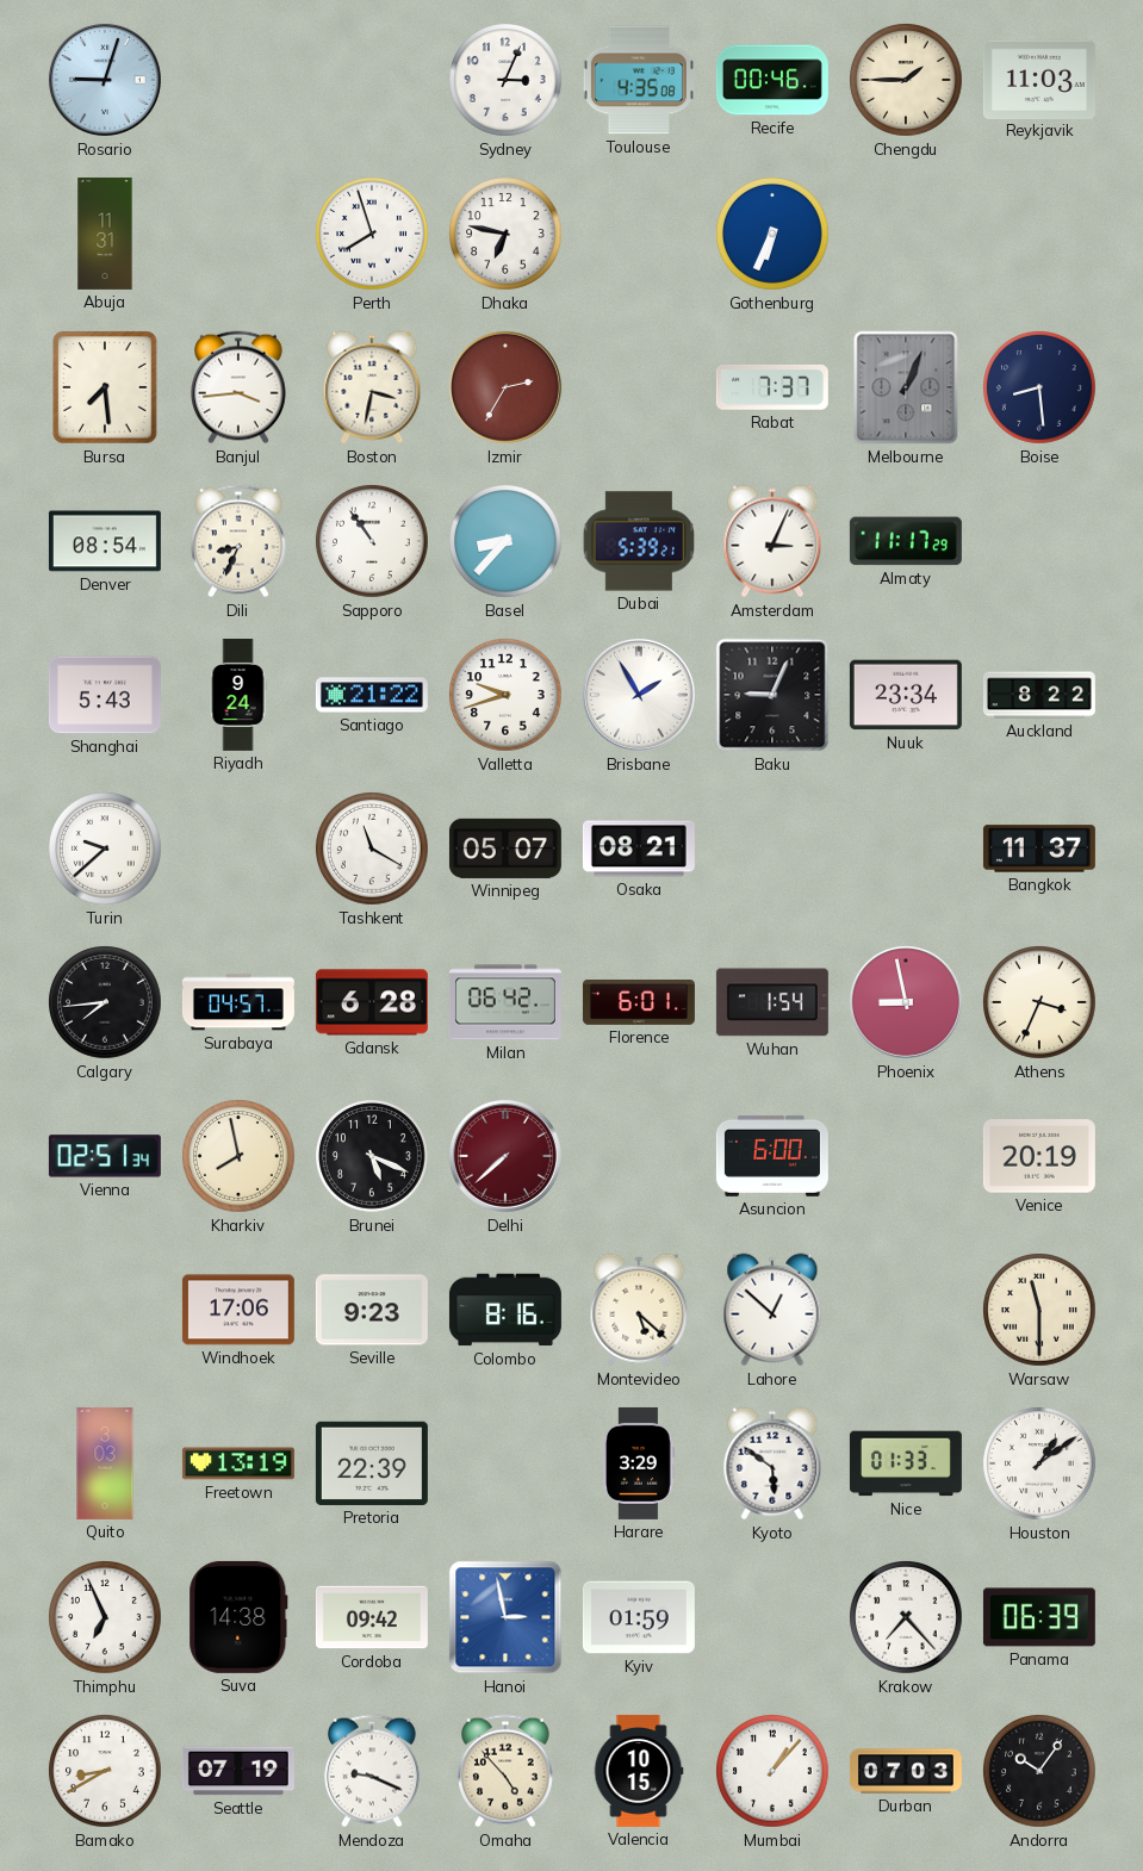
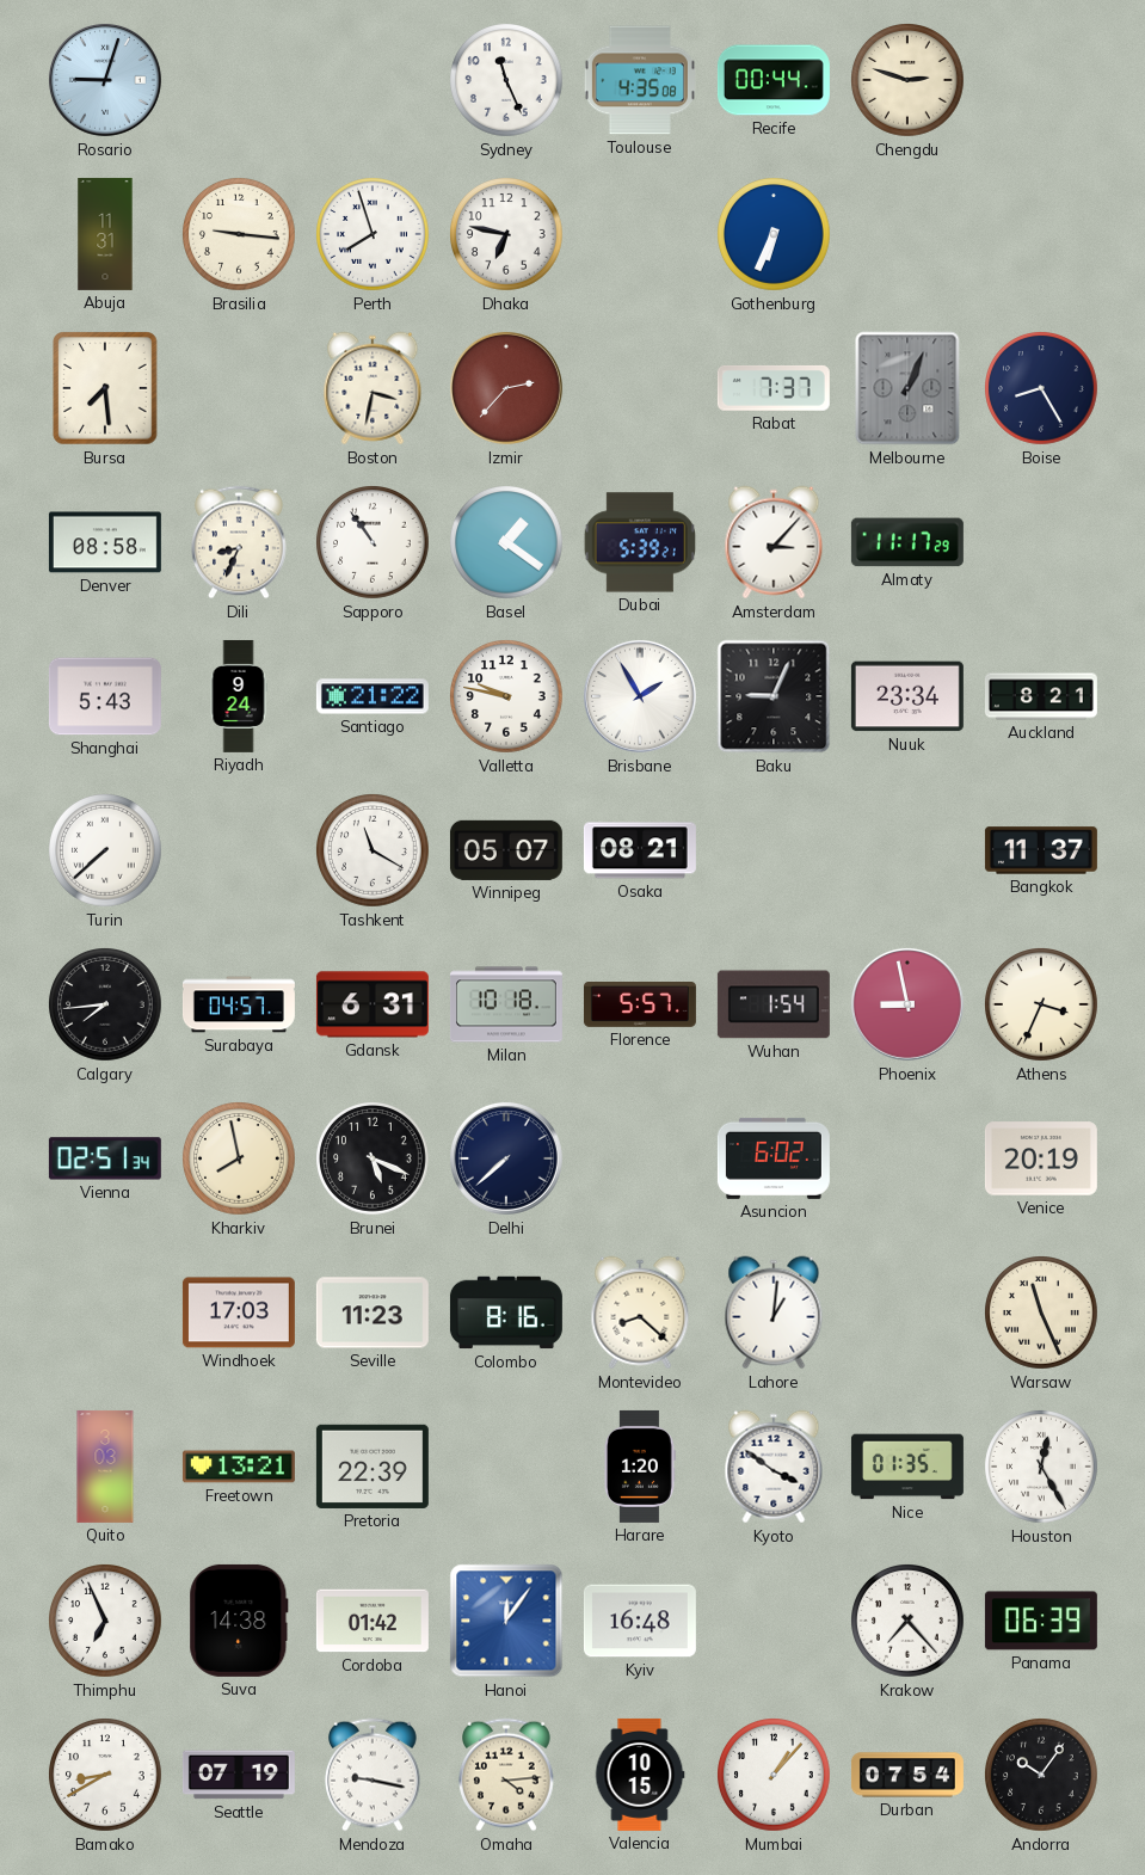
Sydney: 3:04 -> 11:26 (506, 80)
Recife: 00:46 -> 00:44 (774, 80)
Chengdu: 1:45 -> 2:48 (907, 80)
Reykjavik: 11:03 -> none (1039, 79)
Brasilia: none -> 9:16 (239, 234)
Banjul: 3:44 -> none (240, 387)
Izmir: 2:35 -> 2:37 (506, 388)
Boise: 8:29 -> 8:25 (1041, 388)
Denver: 08:54 -> 08:58 (105, 542)
Basel: 8:37 -> 1:21 (506, 542)
Amsterdam: 3:04 -> 3:07 (774, 542)
Valletta: 9:42 -> 9:47 (506, 696)
Auckland: 8:22 -> 8:21 (1041, 696)
Turin: 9:38 -> 7:38 (105, 850)
Gdansk: 6:28 -> 6:31 (373, 1004)
Milan: 06:42 -> 10:18 (506, 1004)
Florence: 6:01 -> 5:57 (640, 1006)
Delhi dial: burgundy -> navy (506, 1158)
Asuncion: 6:00 -> 6:02 (774, 1158)
Windhoek: 17:06 -> 17:03 (239, 1312)
Seville: 9:23 -> 11:23 (373, 1312)
Montevideo: 5:22 -> 8:22 (640, 1312)
Lahore: 12:52 -> 1:01 (774, 1312)
Warsaw: 11:30 -> 11:26 (1041, 1312)
Freetown: 13:19 -> 13:21 (239, 1467)
Harare: 3:29 -> 1:20 (640, 1467)
Kyoto: 5:51 -> 3:51 (774, 1467)
Nice: 01:33 -> 01:35 (907, 1467)
Houston: 1:09 -> 12:25 (1041, 1467)
Cordoba: 09:42 -> 01:42 (373, 1621)
Hanoi: 2:58 -> 12:06 (506, 1621)
Kyiv: 01:59 -> 16:48 (640, 1621)
Mendoza: 9:19 -> 9:17 (374, 1775)
Omaha: 4:53 -> 4:14 (507, 1775)
Durban: 07:03 -> 07:54 (907, 1775)
